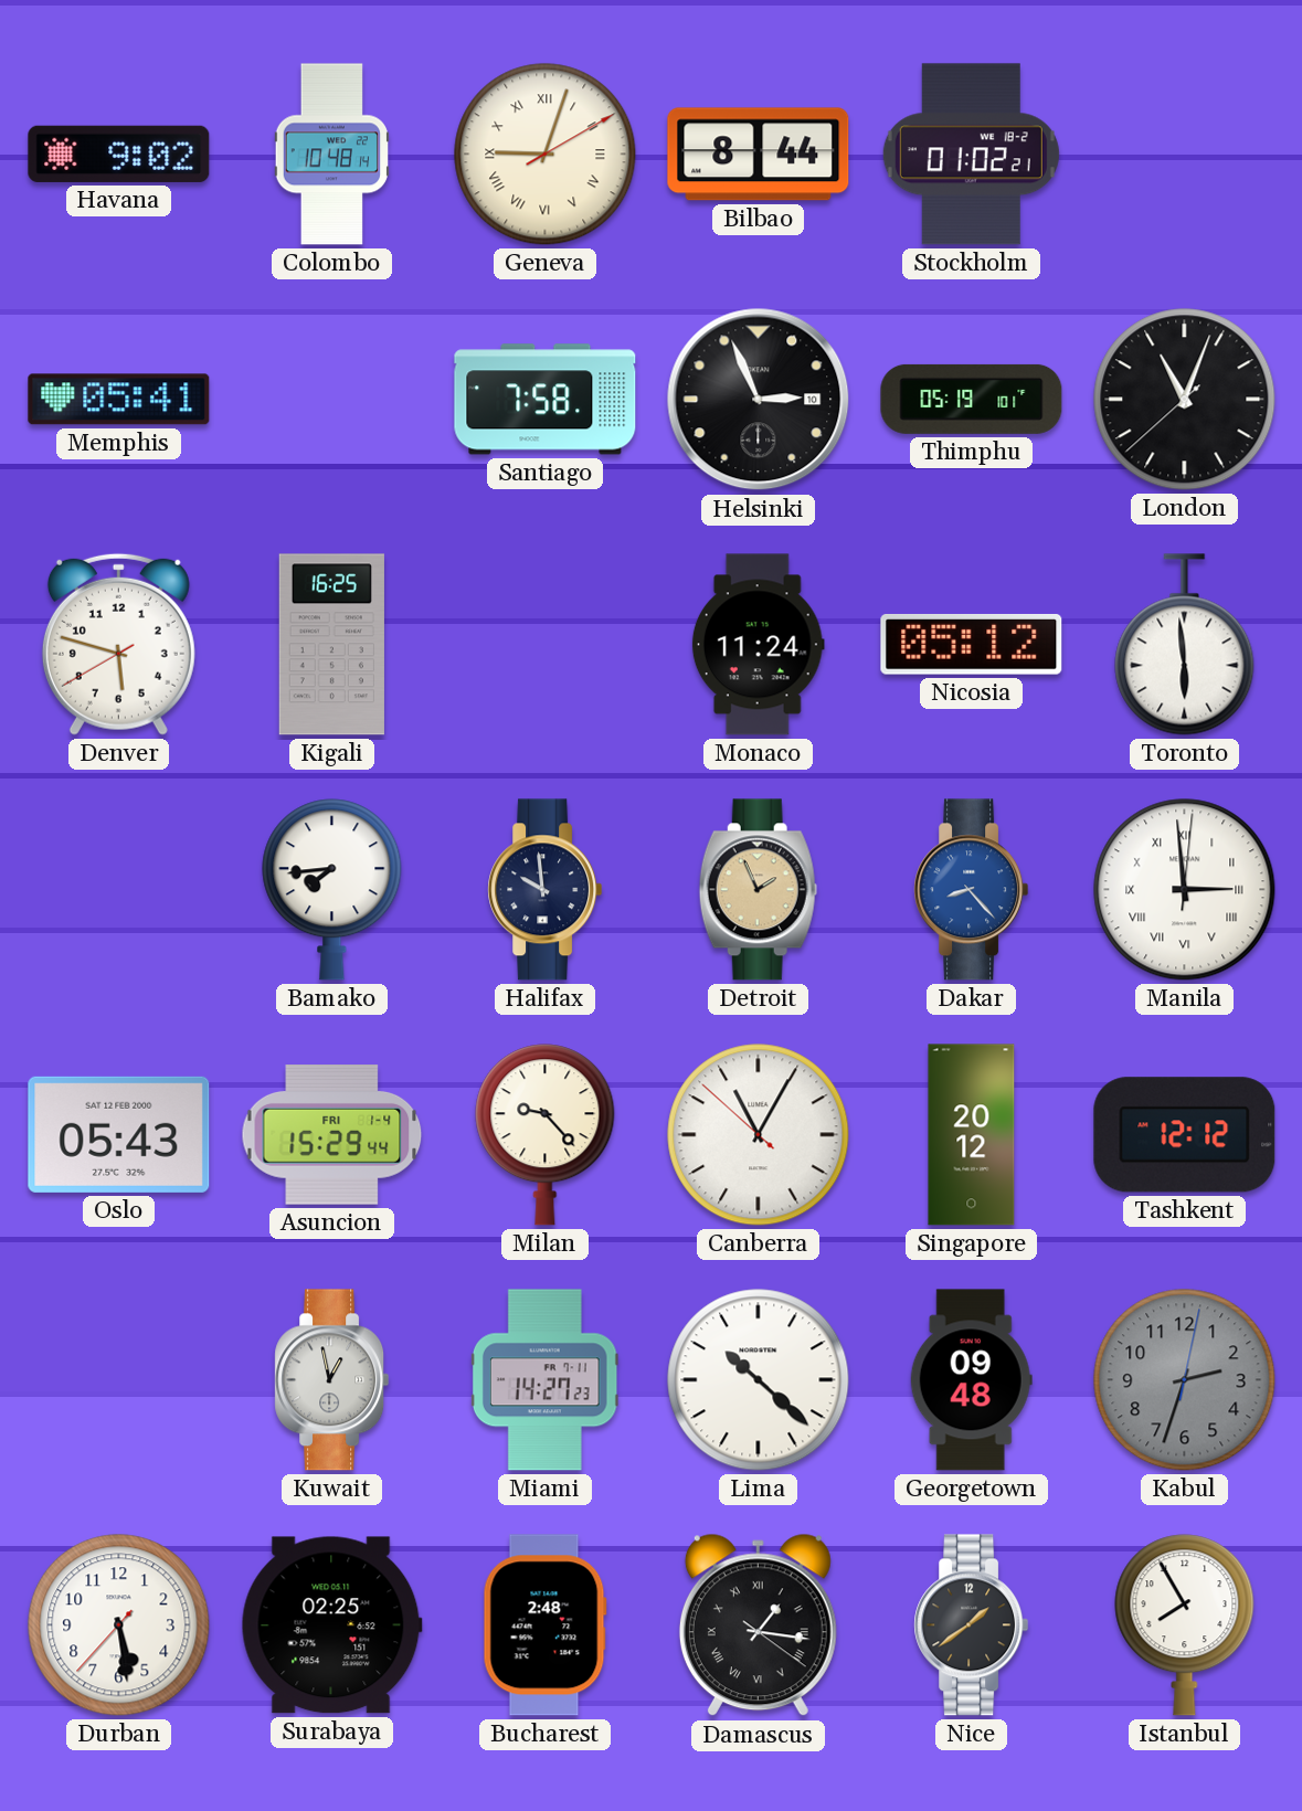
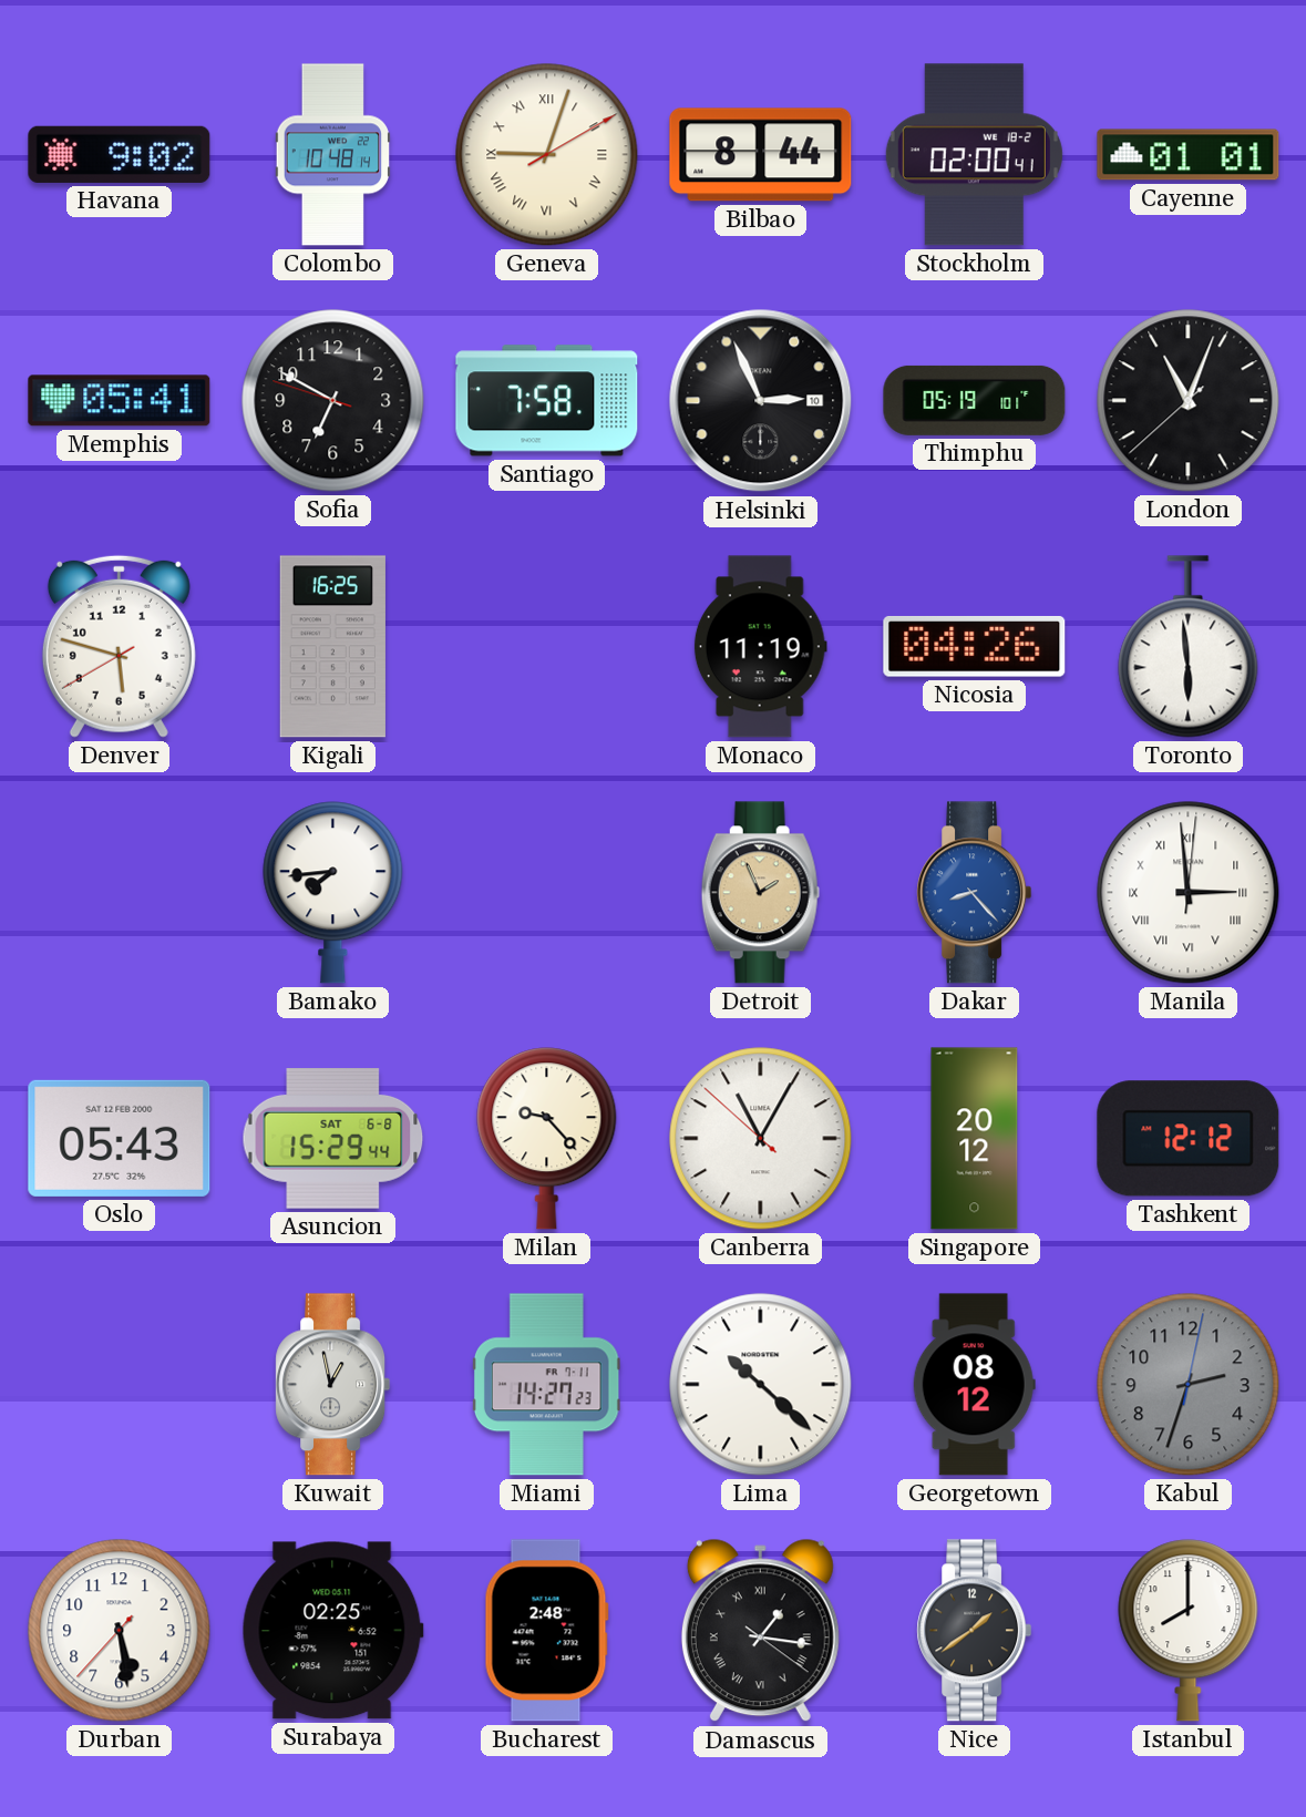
Stockholm: 01:02 -> 02:00 (974, 155)
Cayenne: none -> 01:01 (1189, 155)
Sofia: none -> 6:49 (333, 401)
Monaco: 11:24 -> 11:19 (760, 647)
Nicosia: 05:12 -> 04:26 (975, 646)
Halifax: 9:59 -> none (546, 890)
Asuncion date: FRI 1-4 -> SAT 6-8 (333, 1139)
Georgetown: 09:48 -> 08:12 (974, 1385)
Istanbul: 7:55 -> 8:00 (1189, 1631)
